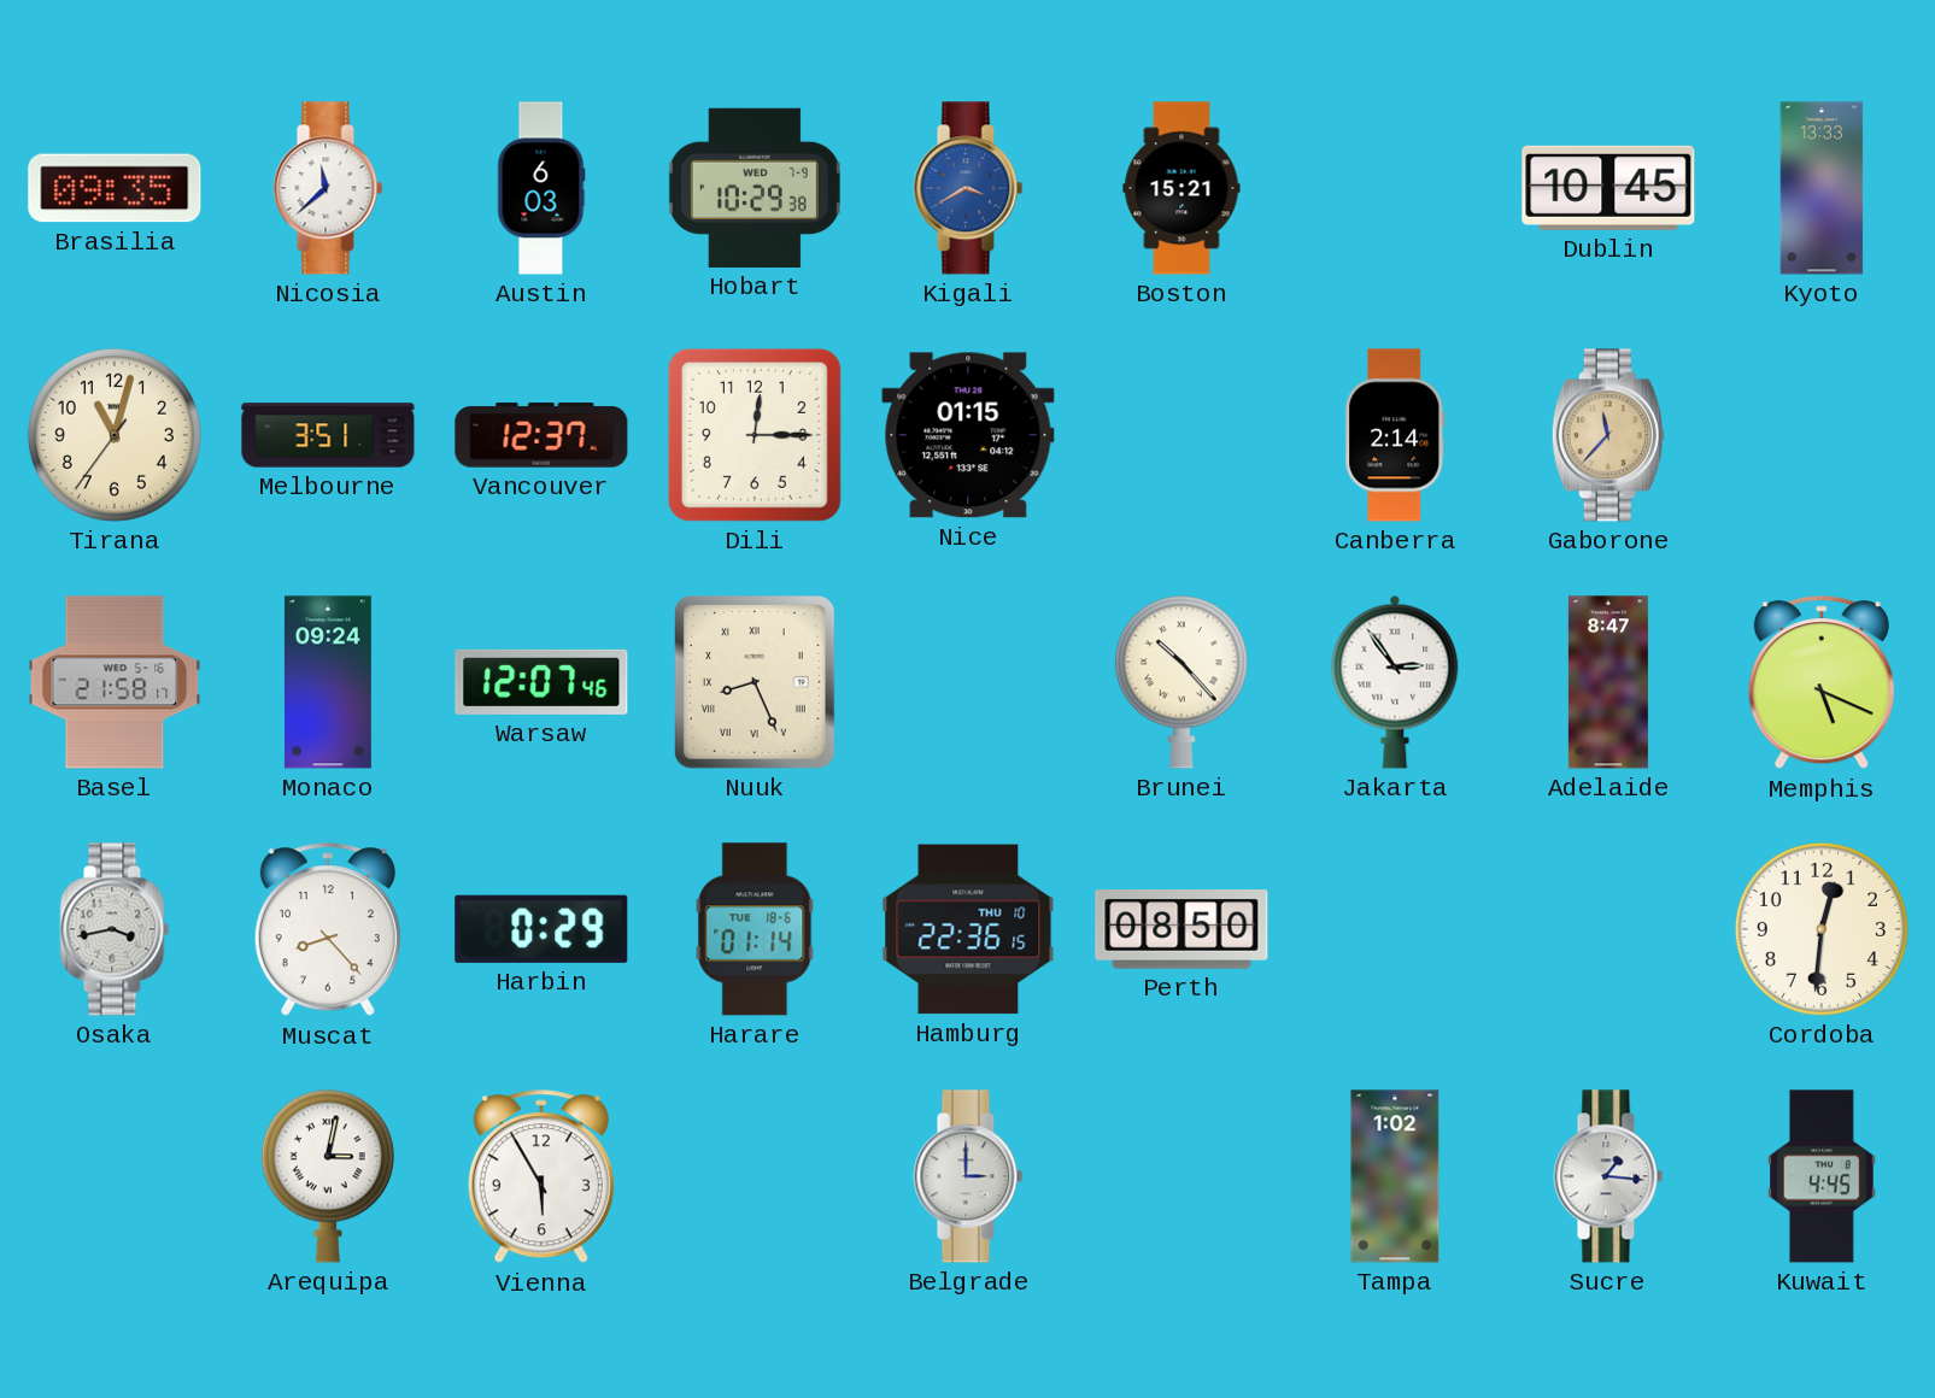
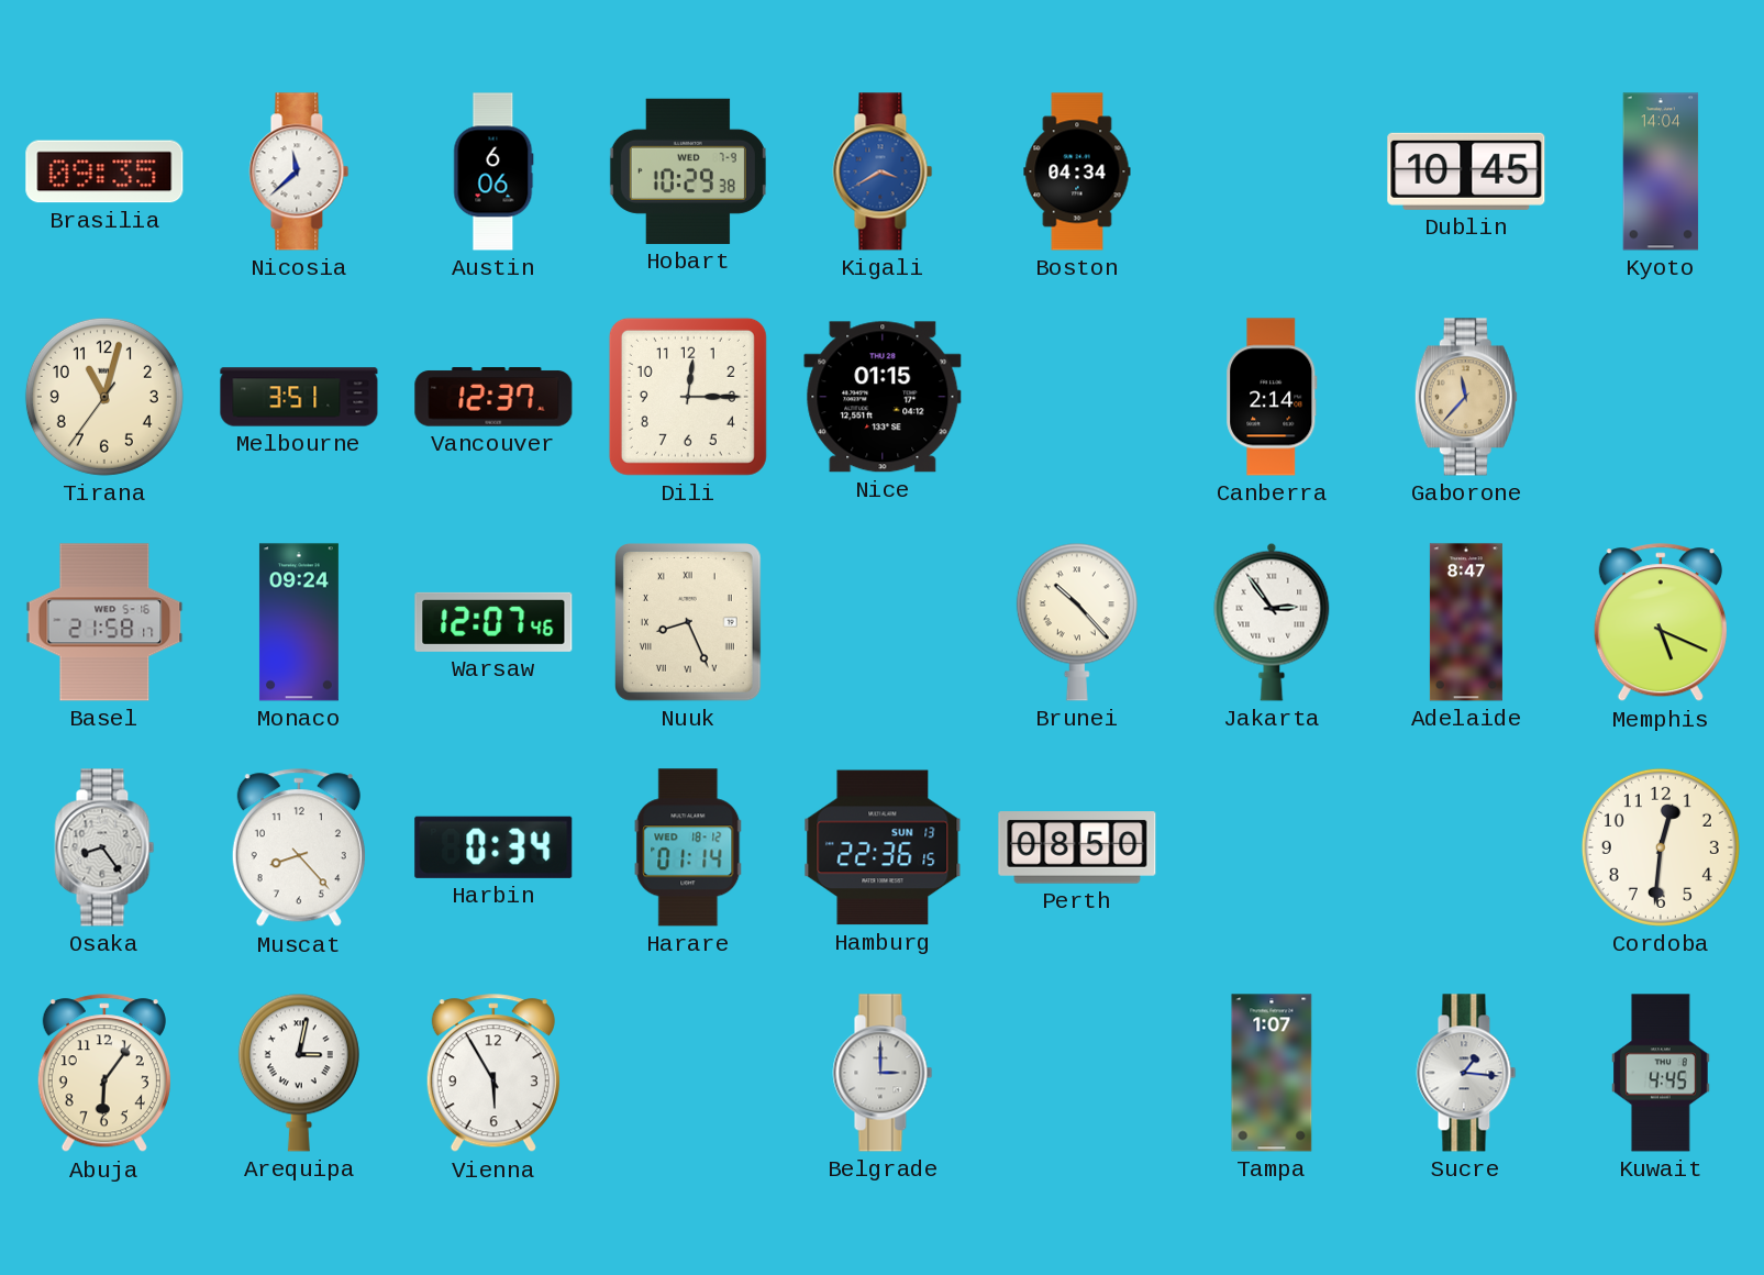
Austin: 6:03 -> 6:06 (493, 171)
Boston: 15:21 -> 04:34 (1077, 171)
Kyoto: 13:33 -> 14:04 (1661, 171)
Osaka: 3:43 -> 8:24 (104, 847)
Harbin: 0:29 -> 0:34 (493, 847)
Harare date: TUE 18-6 -> WED 18-12 (688, 847)
Hamburg date: THU 10 -> SUN 13 (883, 847)
Abuja: none -> 6:06 (104, 1074)
Tampa: 1:02 -> 1:07 (1272, 1073)
